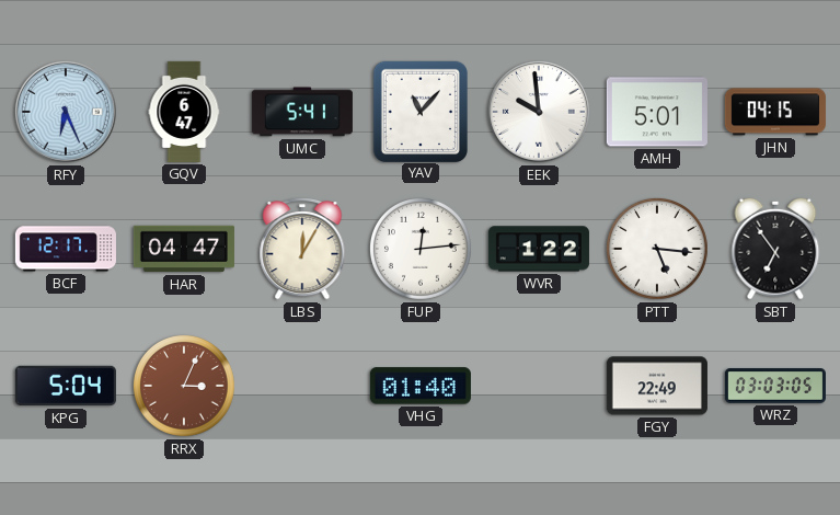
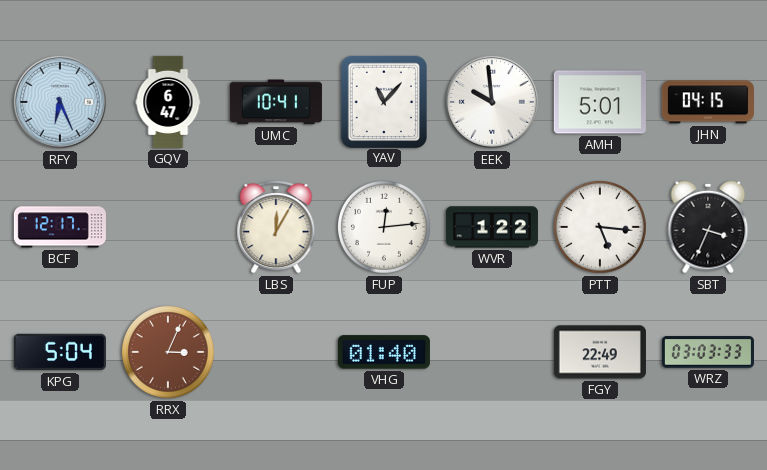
UMC: 5:41 -> 10:41 (276, 102)
HAR: 04:47 -> none (184, 249)
SBT: 6:54 -> 3:34 (708, 227)
WRZ: 03:03:05 -> 03:03:33 (708, 352)
